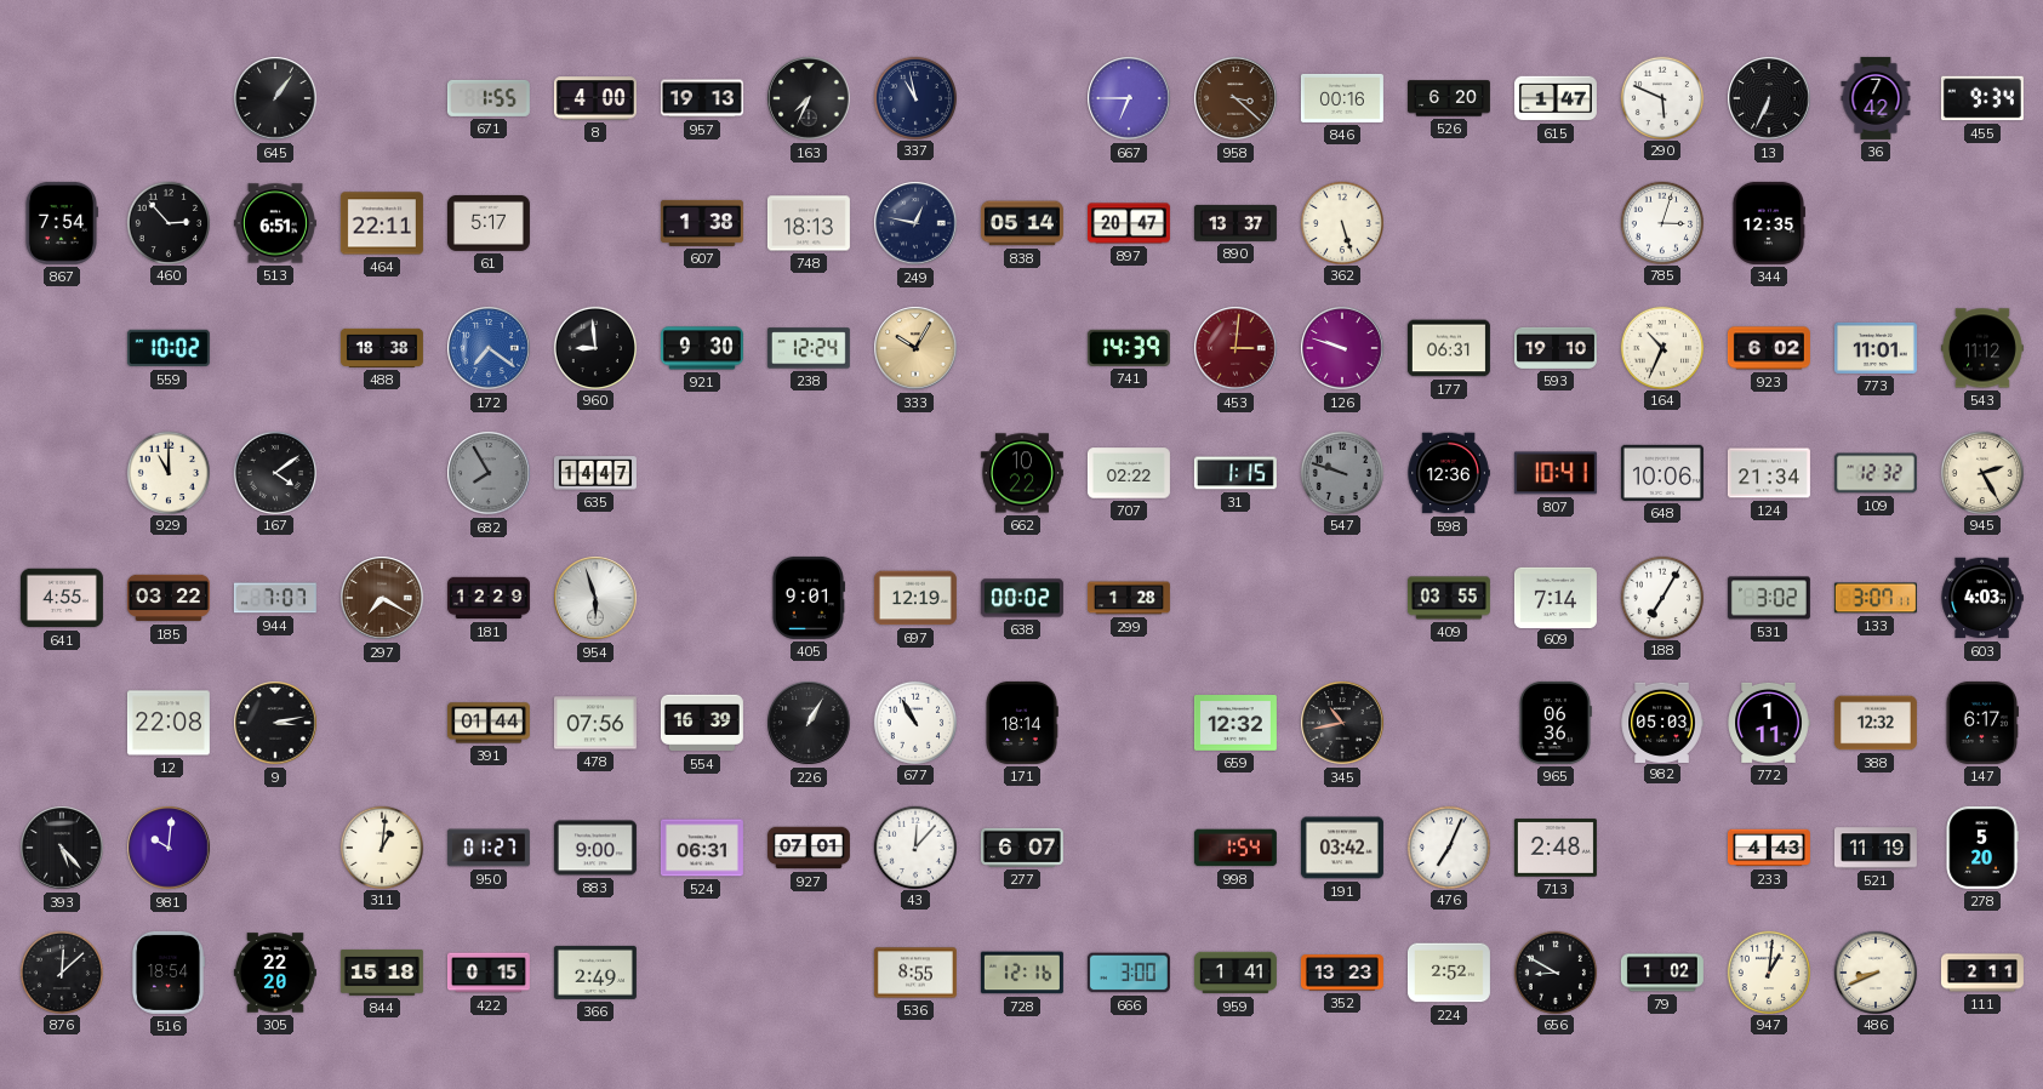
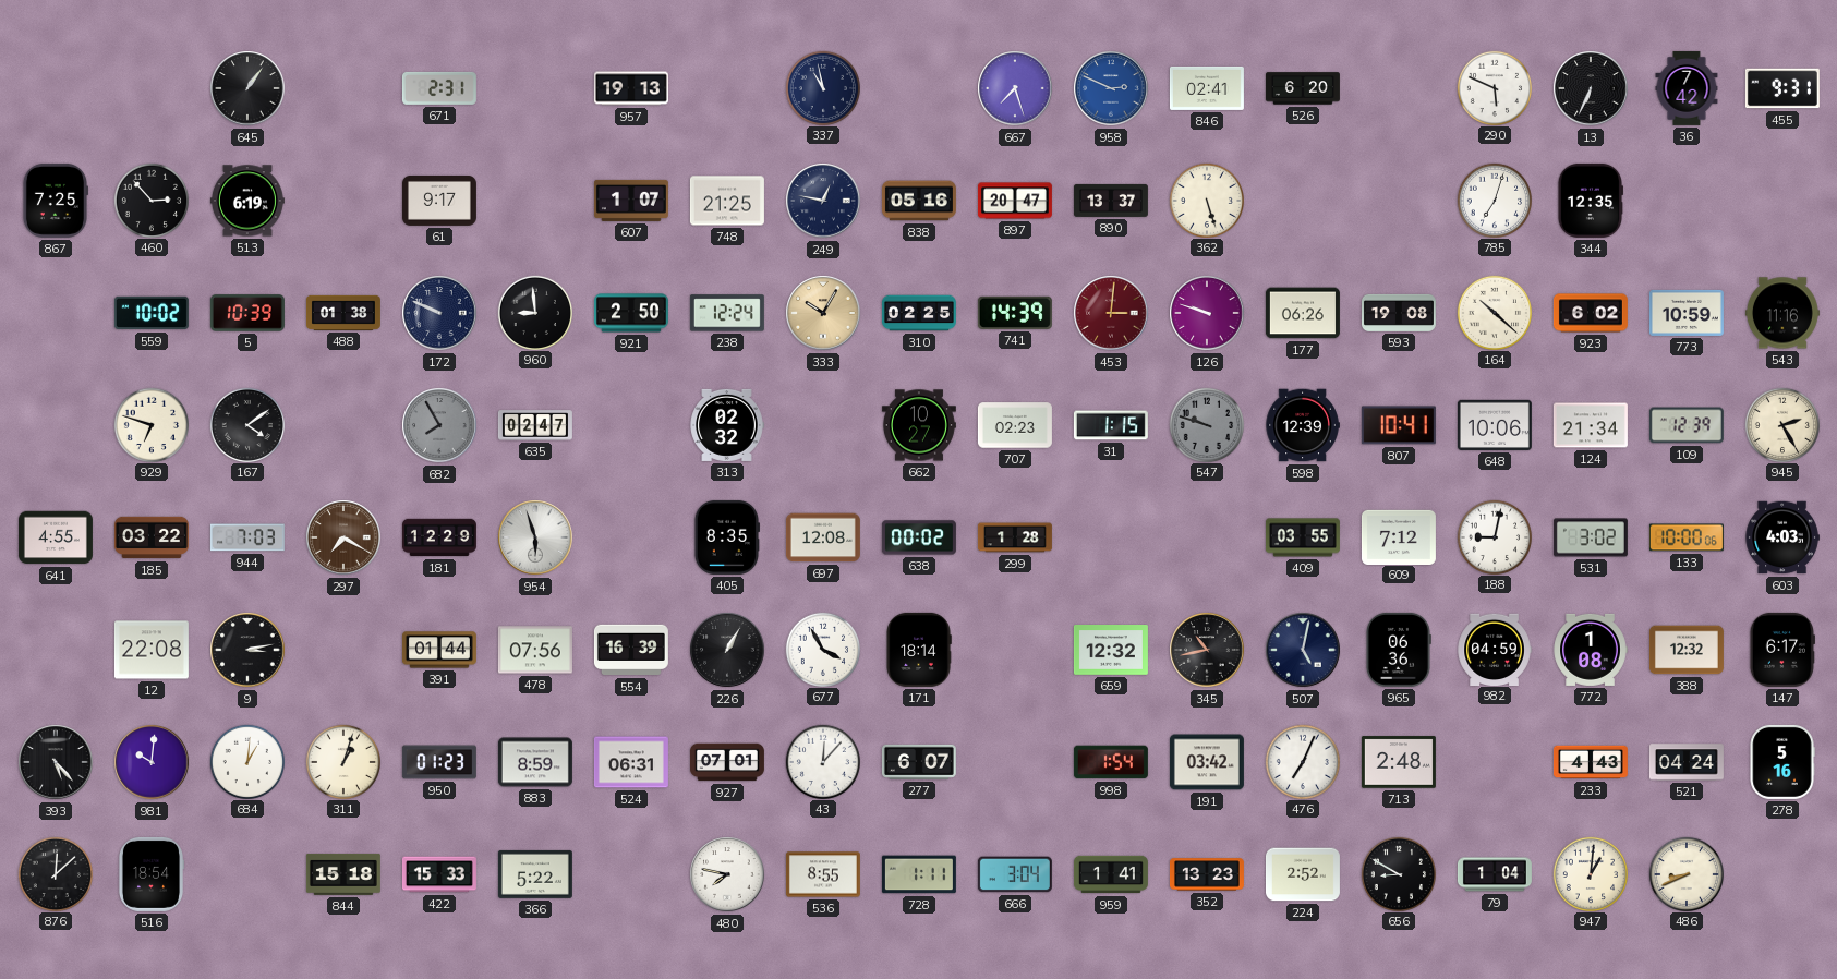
671: 1:55 -> 2:31 (439, 88)
8: 4:00 -> none (595, 98)
163: 7:34 -> none (809, 98)
667: 6:45 -> 7:27 (1015, 88)
958: 3:22 -> 2:49 (1111, 88)
958 dial: brown -> blue (1111, 88)
846: 00:16 -> 02:41 (1207, 88)
615: 1:47 -> none (1556, 98)
455: 9:34 -> 9:31 (1782, 88)
867: 7:54 -> 7:25 (55, 201)
513: 6:51 -> 6:19 (247, 201)
464: 22:11 -> none (382, 223)
61: 5:17 -> 9:17 (439, 201)
607: 1:38 -> 1:07 (631, 201)
748: 18:13 -> 21:25 (727, 201)
838: 05:14 -> 05:16 (919, 201)
785: 3:03 -> 7:03 (1494, 200)
5: none -> 10:39 (247, 313)
488: 18:38 -> 01:38 (343, 313)
172: 7:21 -> 9:49 (439, 313)
172 dial: blue -> navy (439, 313)
921: 9:30 -> 2:50 (631, 313)
310: none -> 02:25 (919, 313)
177: 06:31 -> 06:26 (1303, 313)
593: 19:10 -> 19:08 (1399, 313)
164: 10:34 -> 10:22 (1494, 312)
773: 11:01 -> 10:59 (1687, 313)
543: 11:12 -> 11:16 (1782, 313)
929: 11:00 -> 6:48 (150, 424)
635: 14:47 -> 02:47 (535, 425)
313: none -> 02:32 (727, 425)
662: 10:22 -> 10:27 (919, 425)
707: 02:22 -> 02:23 (1015, 425)
598: 12:36 -> 12:39 (1303, 425)
109: 12:32 -> 12:39 (1687, 425)
944: 7:07 -> 7:03 (247, 537)
405: 9:01 -> 8:35 (726, 537)
697: 12:19 -> 12:08 (823, 537)
609: 7:14 -> 7:12 (1399, 536)
188: 7:05 -> 9:02 (1494, 536)
133: 3:07 -> 10:00 (1687, 537)
677: 10:55 -> 3:55 (822, 649)
507: none -> 5:02 (1303, 650)
982: 05:03 -> 04:59 (1495, 649)
772: 1:11 -> 1:08 (1591, 650)
684: none -> 1:01 (246, 761)
311: 1:01 -> 1:03 (342, 761)
950: 01:27 -> 01:23 (439, 762)
883: 9:00 -> 8:59 (535, 762)
521: 11:19 -> 04:24 (1687, 762)
278: 5:20 -> 5:16 (1782, 762)
305: 22:20 -> none (275, 973)
422: 0:15 -> 15:33 (439, 874)
366: 2:49 -> 5:22 (535, 874)
480: none -> 7:47 (727, 874)
728: 12:16 -> 1:11 (919, 874)
666: 3:00 -> 3:04 (1015, 874)
79: 1:02 -> 1:04 (1495, 874)
111: 2:11 -> none (1982, 973)
